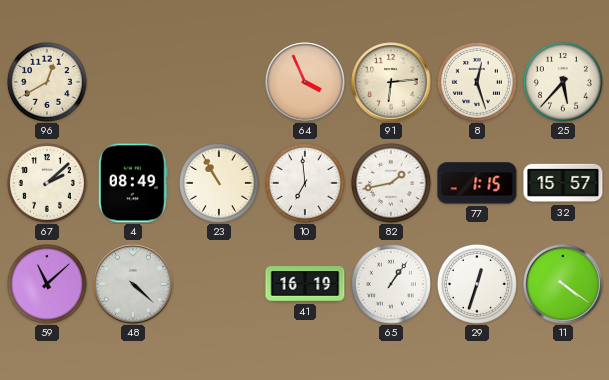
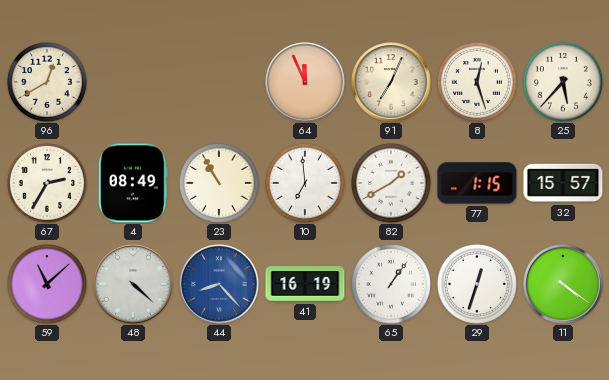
64: 3:56 -> 11:56 (305, 82)
91: 6:14 -> 7:04 (391, 82)
67: 2:08 -> 2:35 (47, 183)
82: 1:43 -> 1:40 (391, 183)
44: none -> 8:23 (219, 284)
